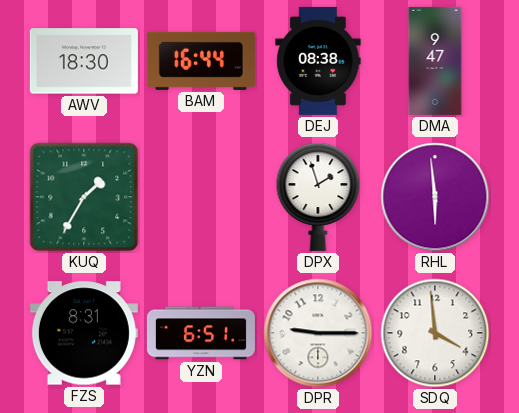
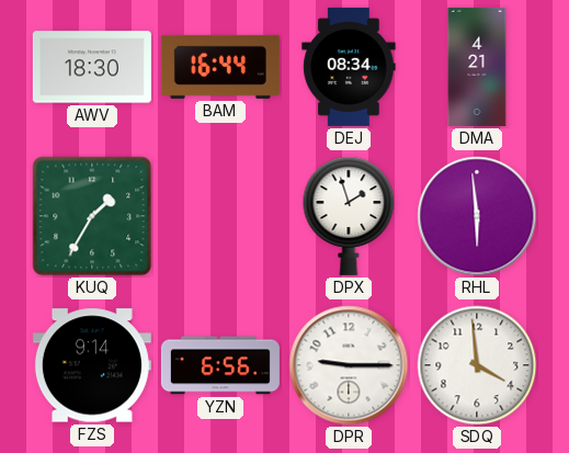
DEJ: 08:38 -> 08:34 (349, 67)
DMA: 9:47 -> 4:21 (477, 67)
FZS: 8:31 -> 9:14 (92, 365)
YZN: 6:51 -> 6:56 (220, 365)
